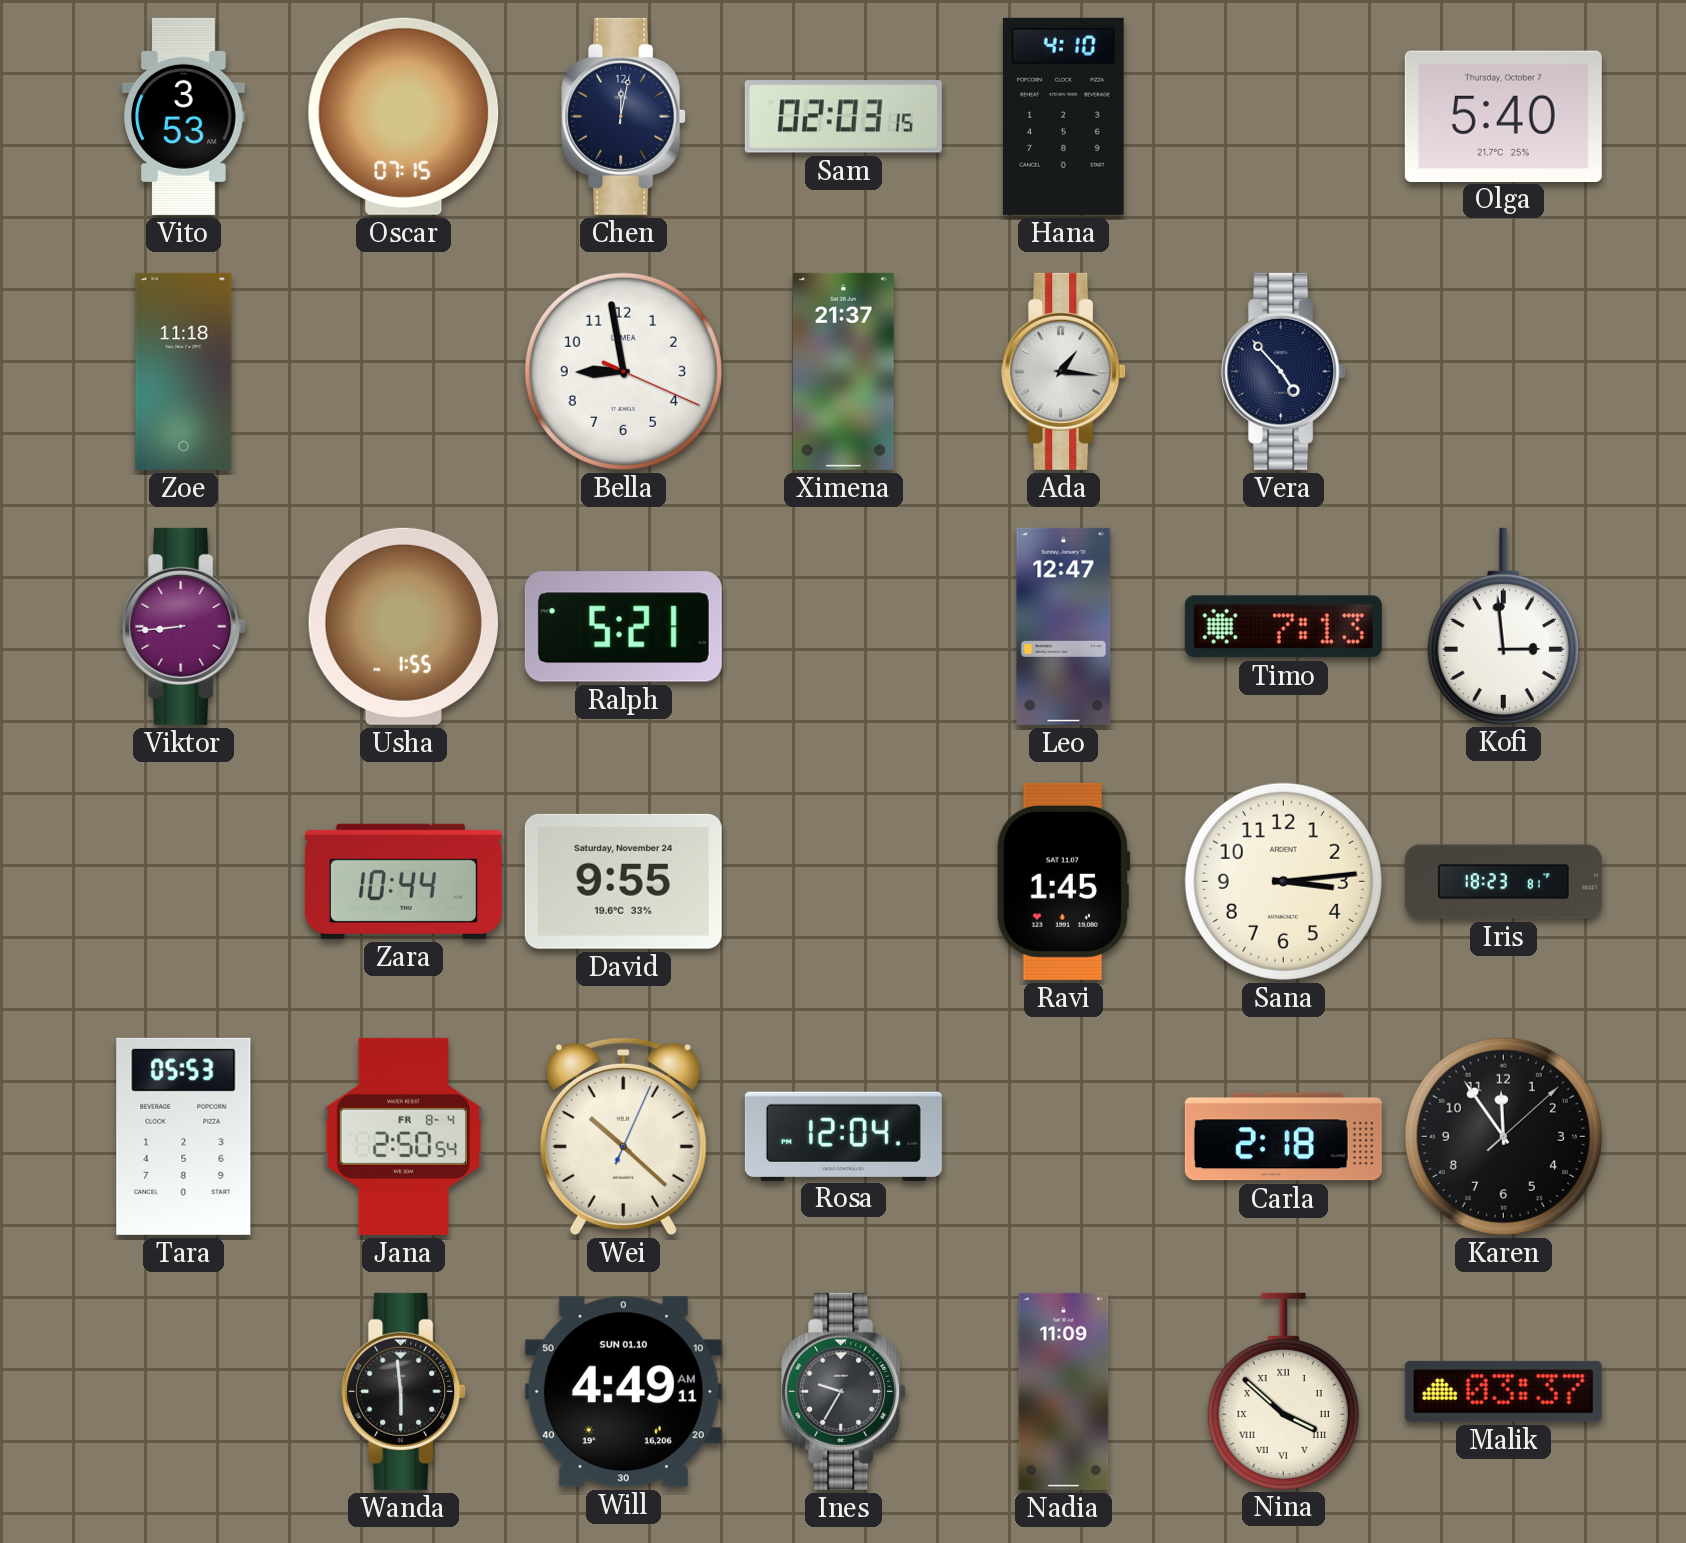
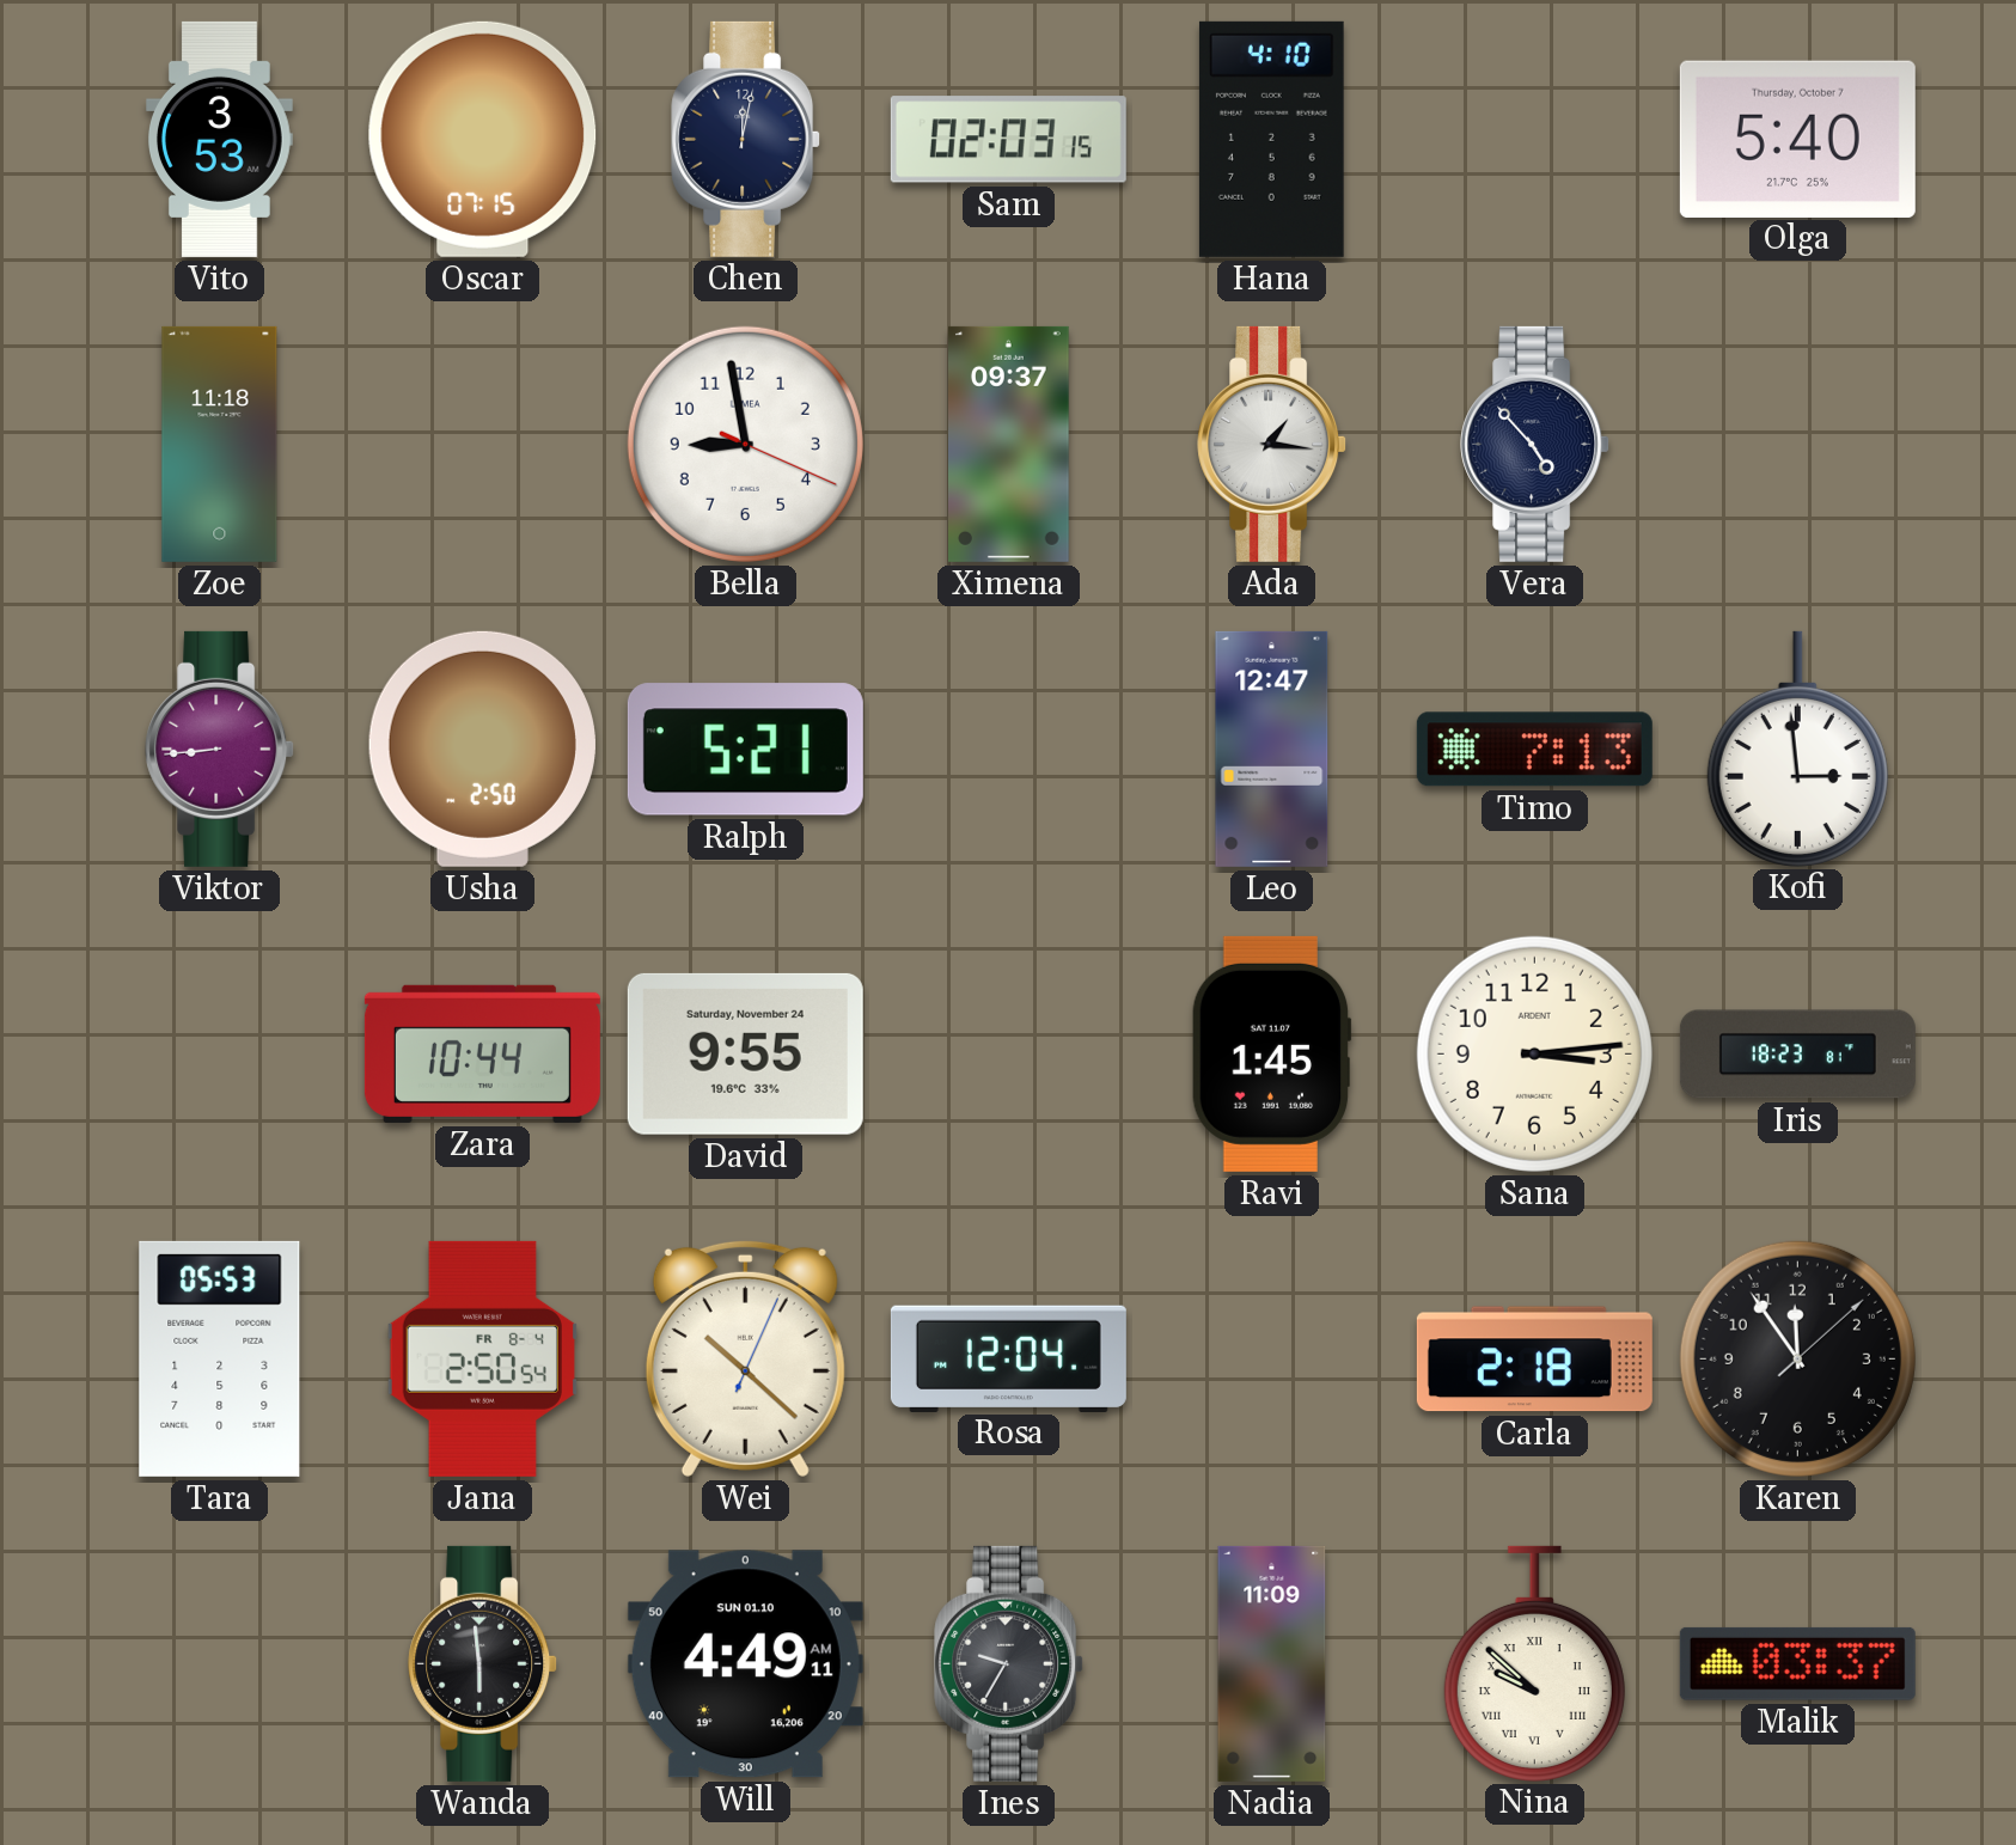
Ximena: 21:37 -> 09:37 (1009, 444)
Usha: 1:55 -> 2:50 (482, 749)
Nina: 3:52 -> 9:52 (1534, 1663)
